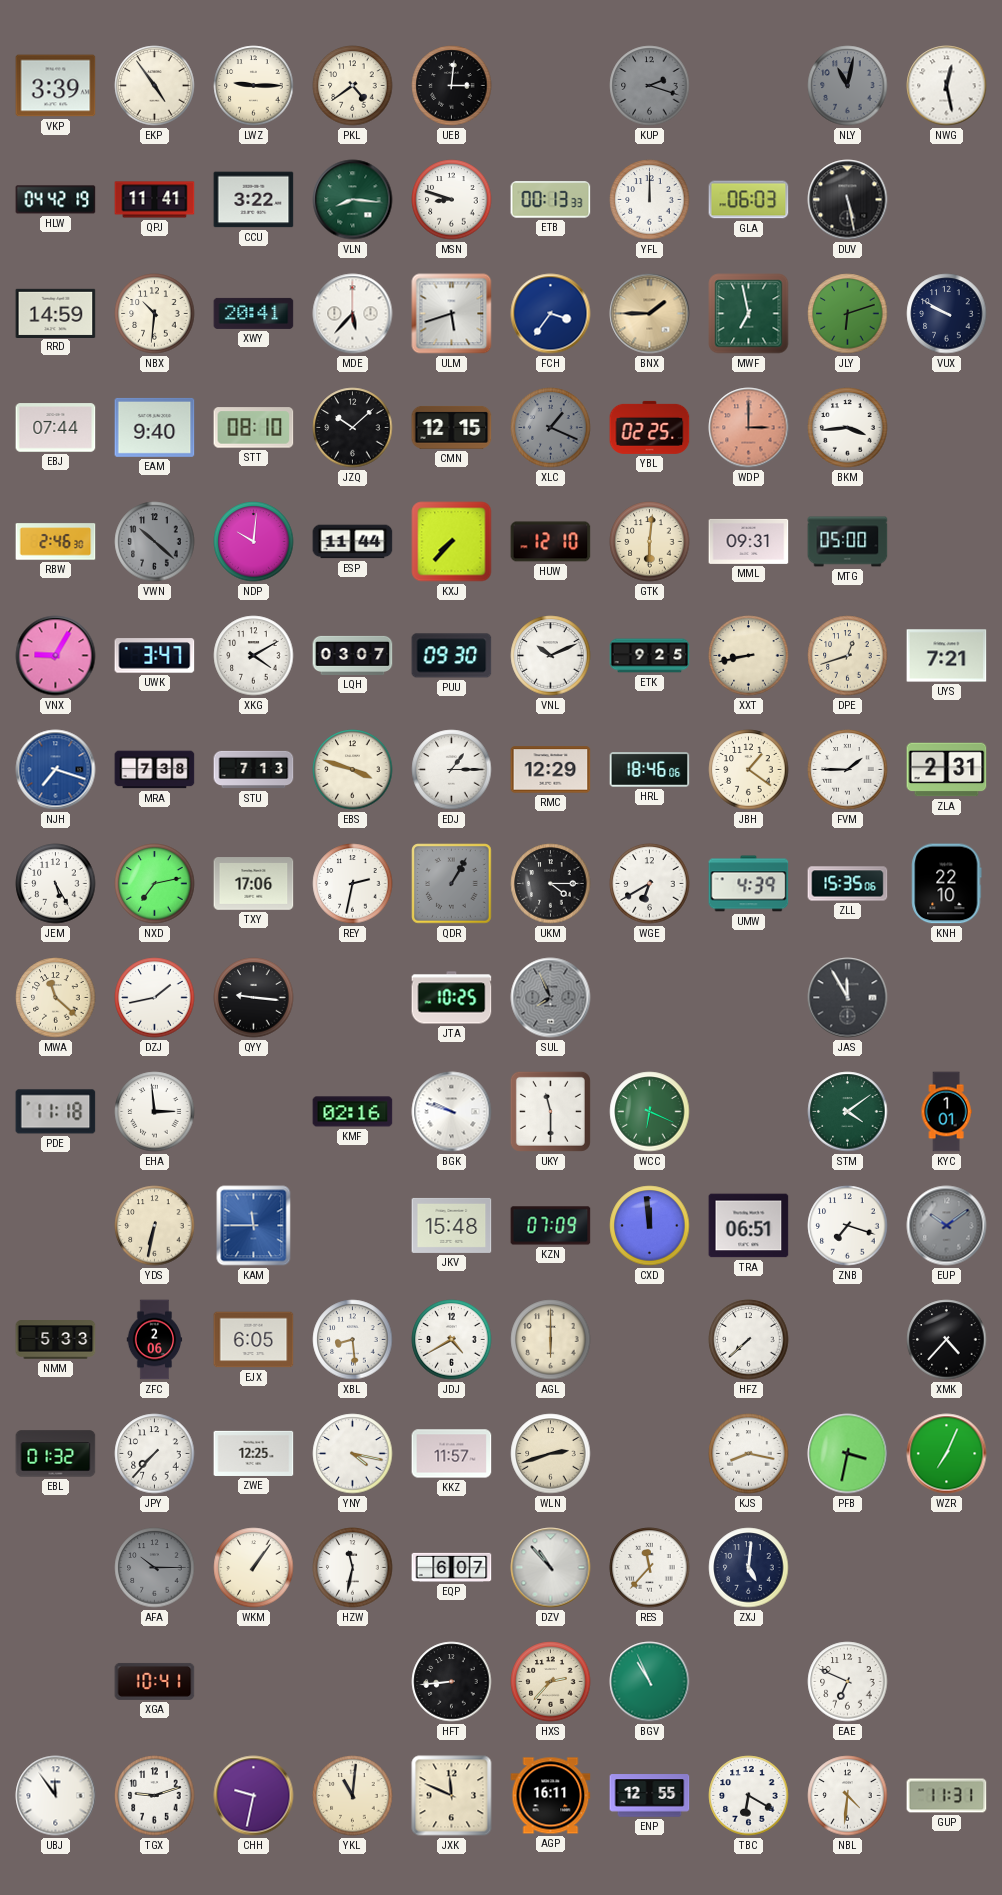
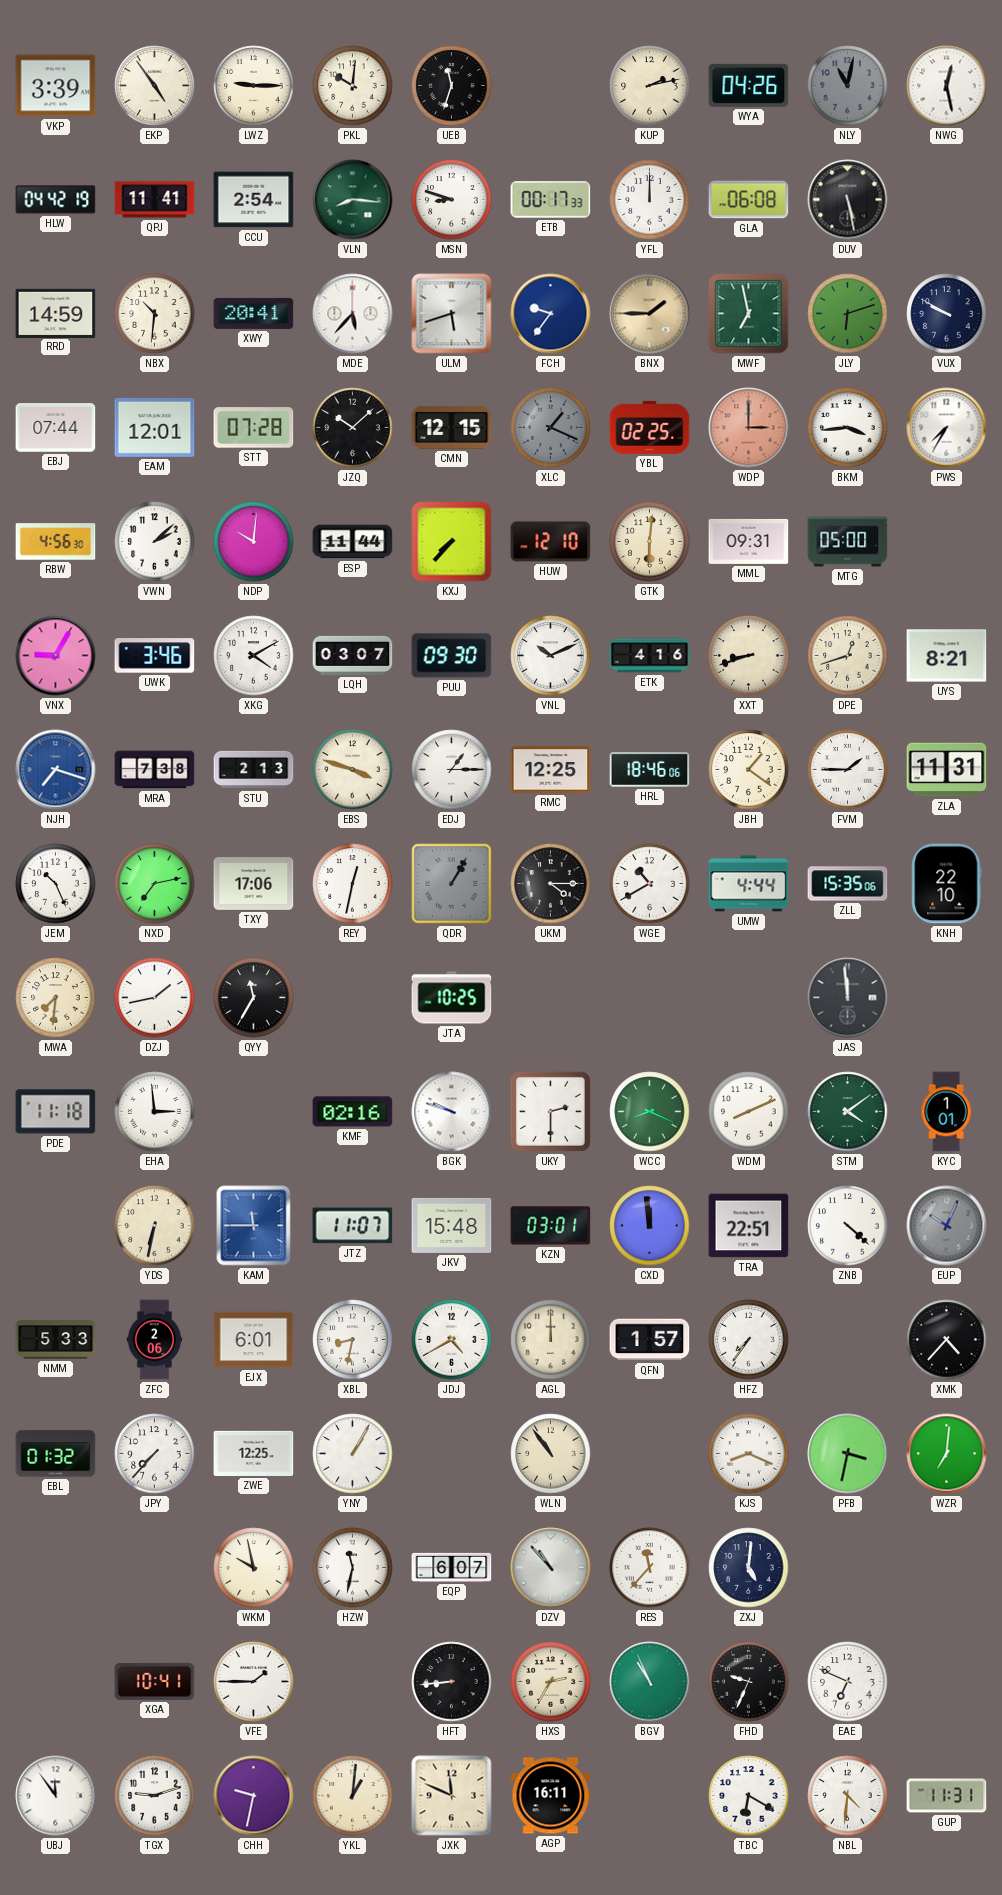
PKL: 4:39 -> 10:01 (353, 86)
UEB: 3:01 -> 11:33 (452, 86)
KUP: 2:18 -> 2:13 (650, 86)
KUP dial: grey -> cream (650, 86)
WYA: none -> 04:26 (749, 85)
CCU: 3:22 -> 2:54 (254, 200)
ETB: 00:13 -> 00:17 (551, 200)
GLA: 06:03 -> 06:08 (749, 200)
FCH: 3:36 -> 9:36 (551, 314)
EAM: 9:40 -> 12:01 (155, 427)
STT: 08:10 -> 07:28 (254, 428)
PWS: none -> 7:35 (947, 428)
RBW: 2:46 -> 4:56 (56, 542)
VWN: 10:22 -> 2:08 (155, 542)
VWN dial: grey -> white (155, 542)
UWK: 3:47 -> 3:46 (155, 656)
ETK: 9:25 -> 4:16 (650, 656)
XXT: 8:43 -> 8:42 (749, 656)
UYS: 7:21 -> 8:21 (947, 656)
STU: 7:13 -> 2:13 (254, 770)
RMC: 12:29 -> 12:25 (551, 770)
ZLA: 2:31 -> 11:31 (947, 770)
JEM: 5:25 -> 10:26 (56, 884)
REY: 2:32 -> 12:32 (353, 884)
WGE: 6:40 -> 10:40 (650, 884)
UMW: 4:39 -> 4:44 (749, 884)
MWA: 11:22 -> 7:31 (56, 998)
QYY: 9:16 -> 11:35 (254, 998)
SUL: 7:56 -> none (551, 998)
JAS: 11:55 -> 11:59 (848, 998)
UKY: 11:30 -> 2:30 (550, 1111)
WCC: 6:19 -> 8:19 (650, 1112)
WDM: none -> 8:11 (749, 1112)
JTZ: none -> 11:07 (353, 1226)
KZN: 07:09 -> 03:01 (551, 1226)
TRA: 06:51 -> 22:51 (749, 1226)
ZNB: 7:18 -> 4:22 (848, 1226)
EUP: 10:09 -> 10:04 (947, 1226)
EJX: 6:05 -> 6:01 (254, 1340)
XBL: 8:29 -> 8:32 (353, 1340)
AGL: 6:00 -> 12:00 (551, 1340)
QFN: none -> 1:57 (650, 1340)
HFZ: 7:38 -> 7:36 (749, 1340)
YNY: 4:17 -> 1:05 (353, 1454)
KKZ: 11:57 -> none (452, 1454)
WLN: 2:42 -> 10:54 (551, 1454)
KJS: 8:17 -> 8:19 (749, 1454)
WZR: 7:04 -> 7:01 (947, 1454)
AFA: 10:15 -> none (155, 1568)
WKM: 1:06 -> 9:58 (254, 1568)
VFE: none -> 1:45 (254, 1682)
HXS: 2:37 -> 2:35 (551, 1682)
FHD: none -> 9:34 (749, 1682)
YKL: 11:01 -> 1:01 (353, 1796)
ENP: 12:55 -> none (650, 1796)
